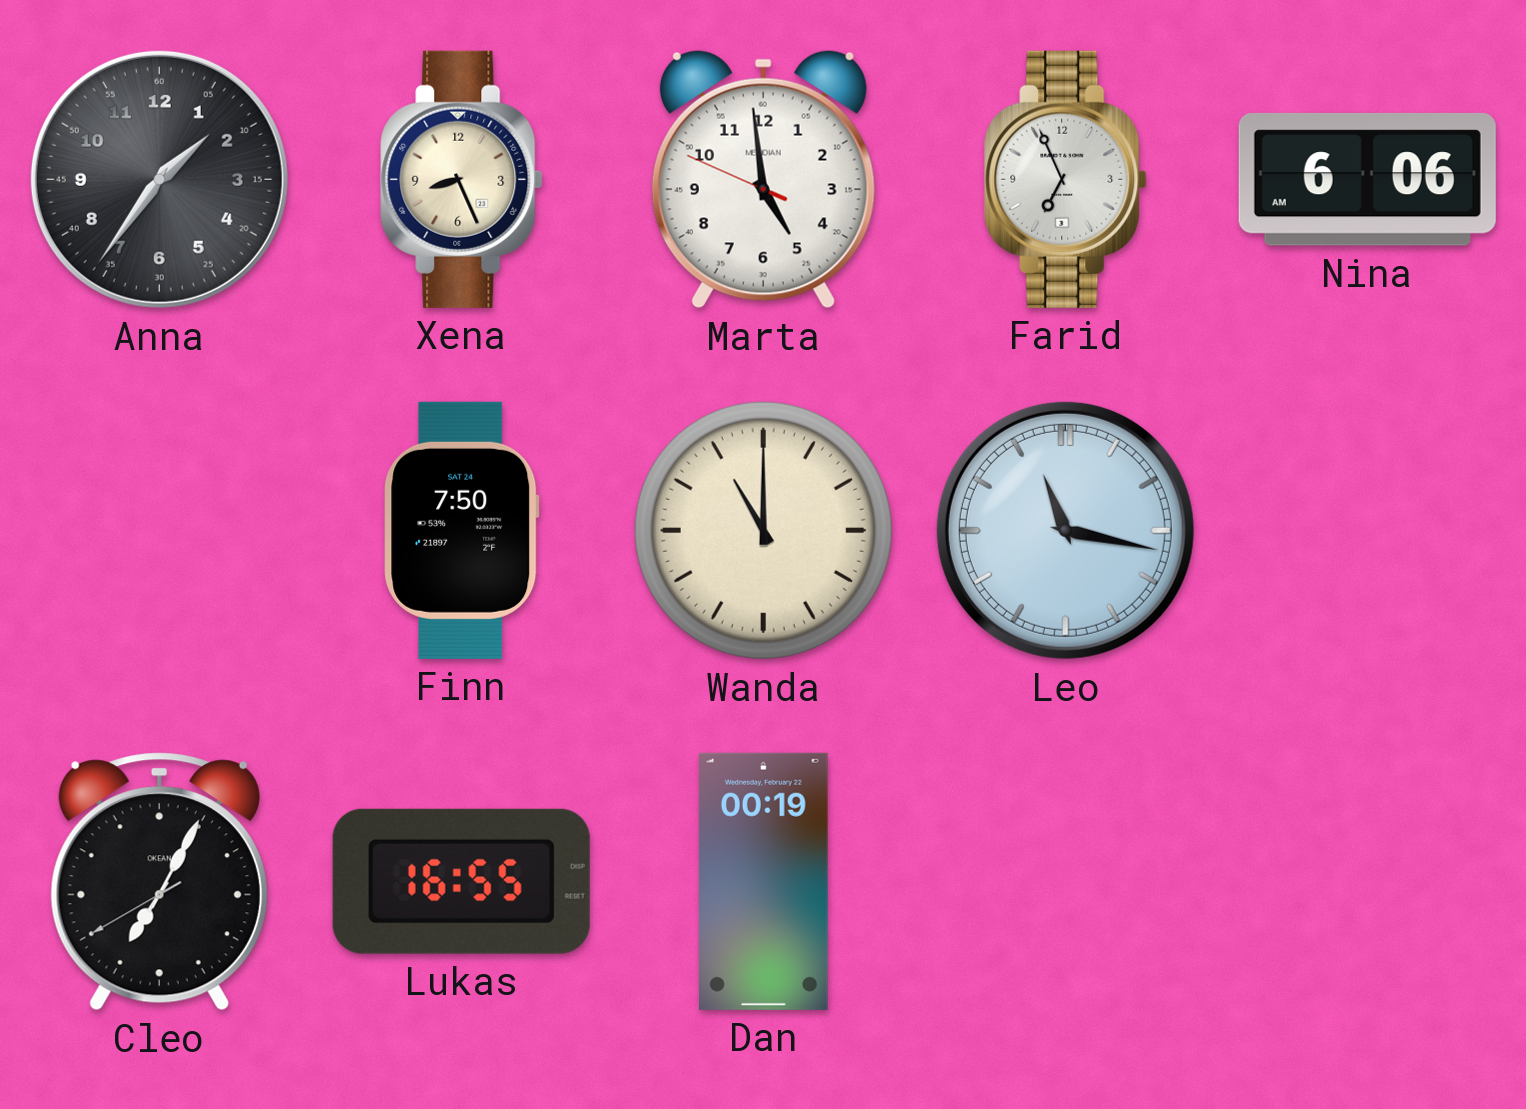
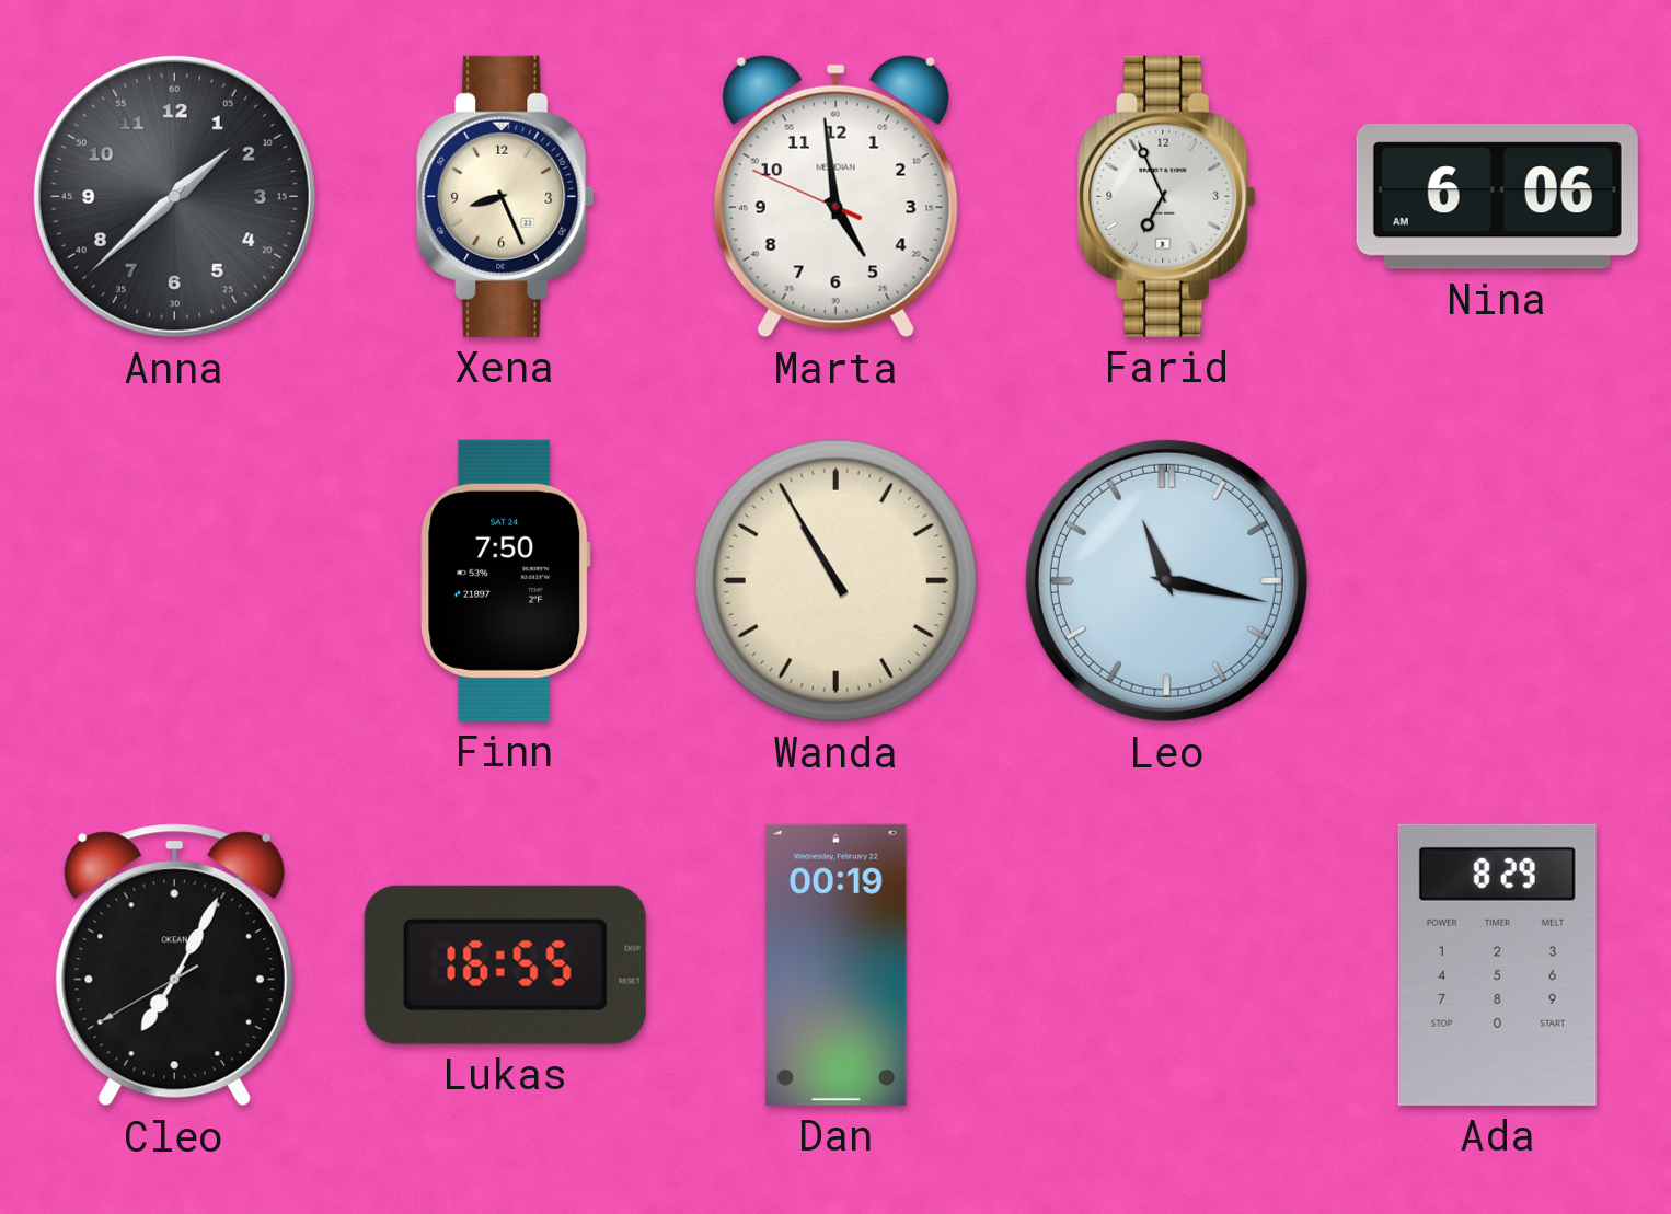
Anna: 1:36 -> 1:38 (174, 196)
Wanda: 11:00 -> 10:55 (835, 580)
Ada: none -> 8:29 (1497, 964)
